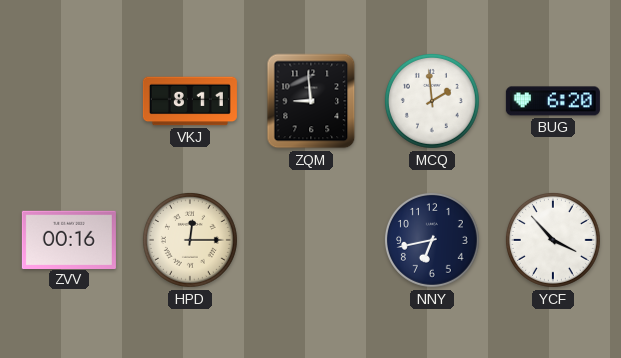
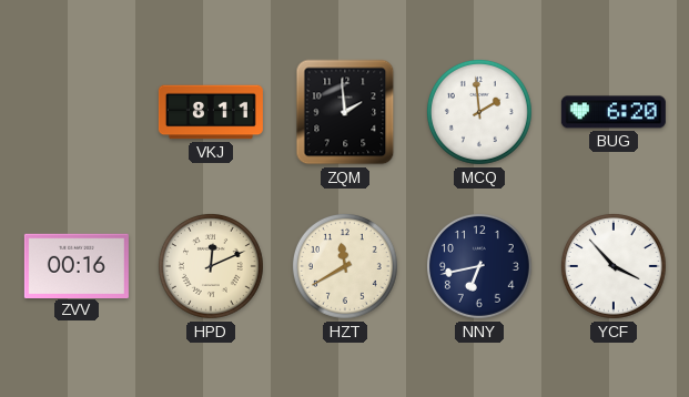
ZQM: 8:59 -> 1:59 (345, 112)
HPD: 12:15 -> 12:11 (211, 266)
HZT: none -> 11:40 (345, 266)
